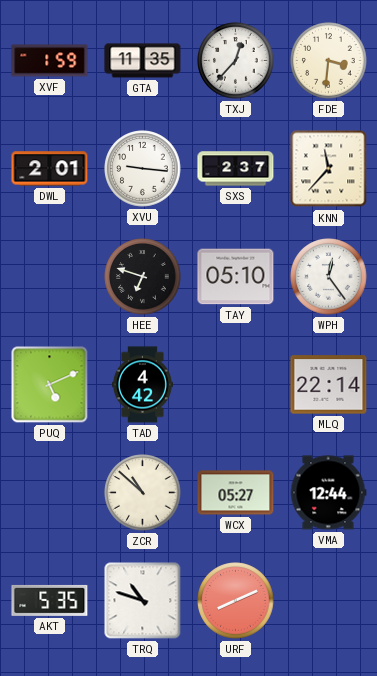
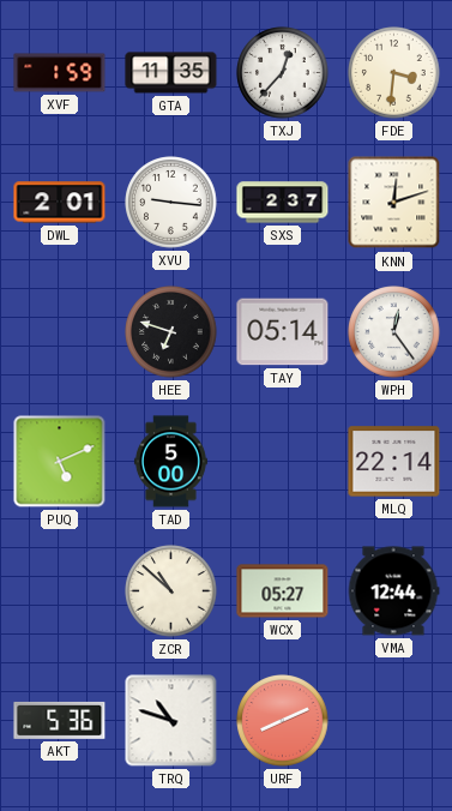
KNN: 11:37 -> 12:12 (394, 203)
TAY: 05:10 -> 05:14 (283, 332)
TAD: 4:42 -> 5:00 (170, 462)
AKT: 5:35 -> 5:36 (60, 720)
